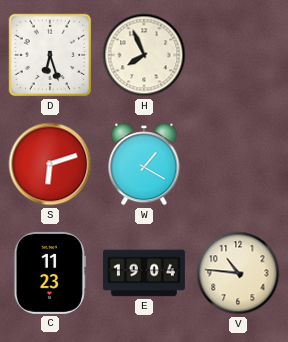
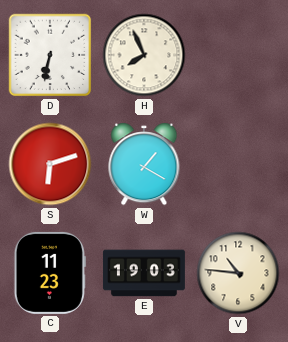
D: 6:27 -> 6:32 (50, 55)
E: 19:04 -> 19:03 (144, 273)
